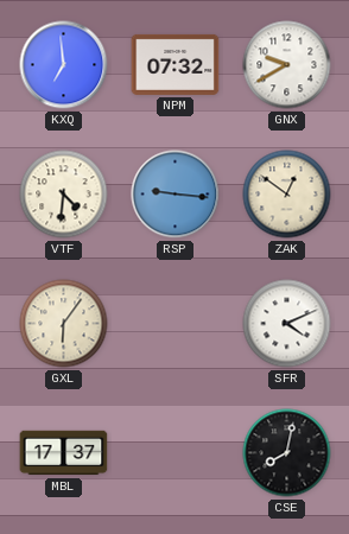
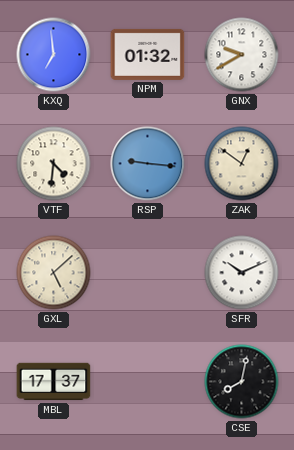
NPM: 07:32 -> 01:32 (148, 54)
GXL: 6:06 -> 5:08 (54, 273)
SFR: 4:11 -> 10:11 (242, 273)
